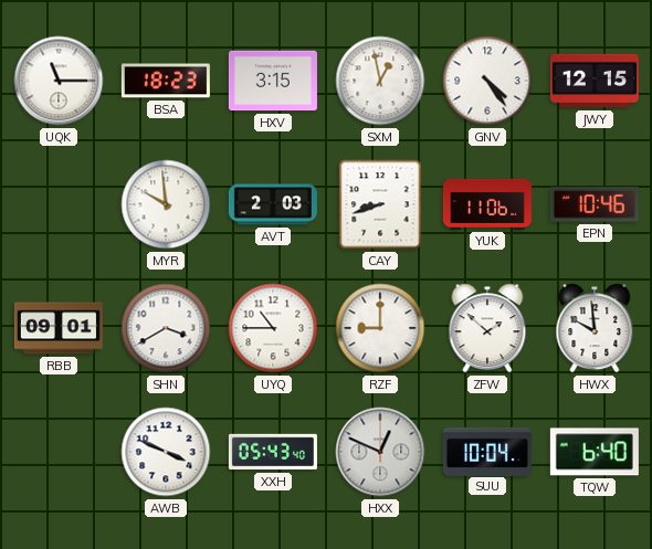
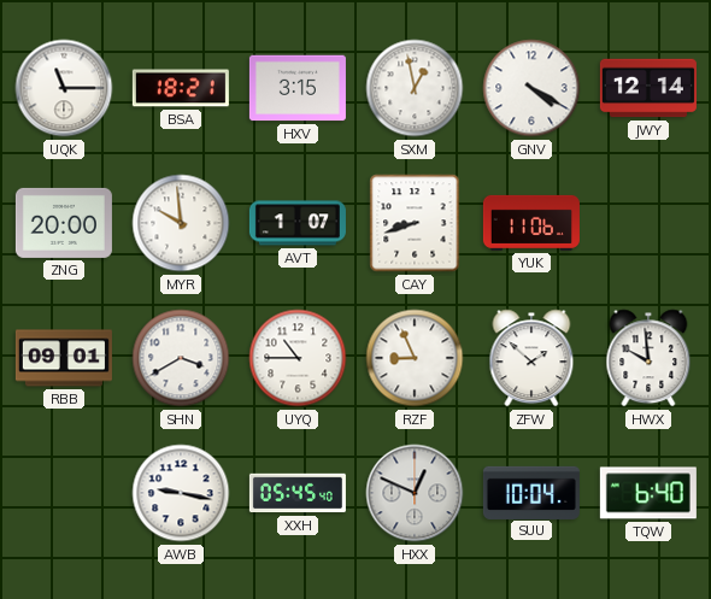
BSA: 18:23 -> 18:21 (181, 88)
GNV: 4:24 -> 4:20 (531, 88)
JWY: 12:15 -> 12:14 (648, 88)
ZNG: none -> 20:00 (64, 223)
AVT: 2:03 -> 1:07 (298, 223)
EPN: 10:46 -> none (595, 204)
RZF: 9:00 -> 8:56 (415, 358)
AWB: 3:49 -> 9:17 (181, 493)
XXH: 05:43 -> 05:45 (298, 493)
